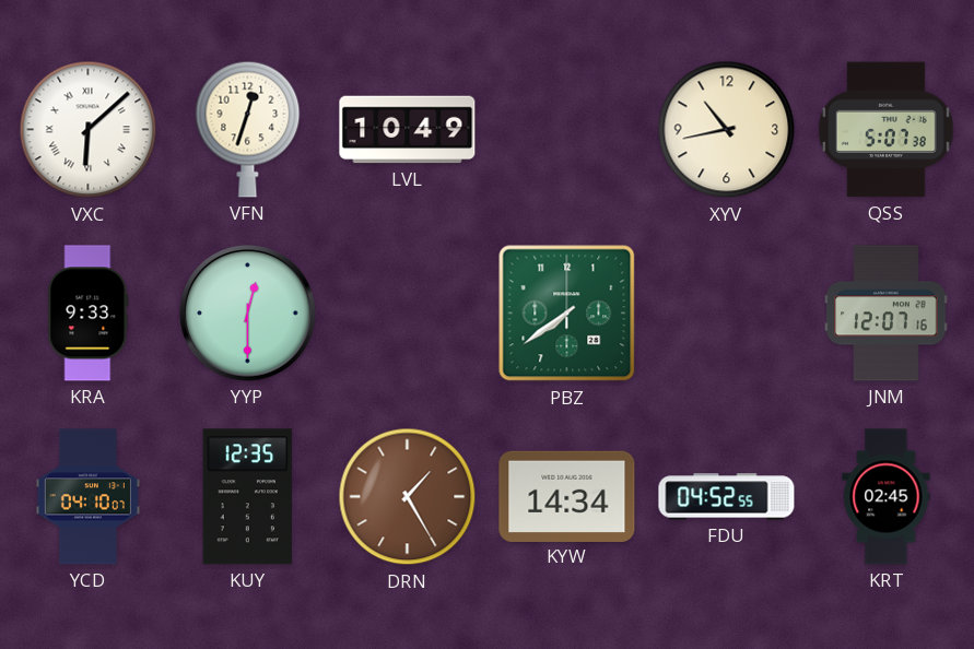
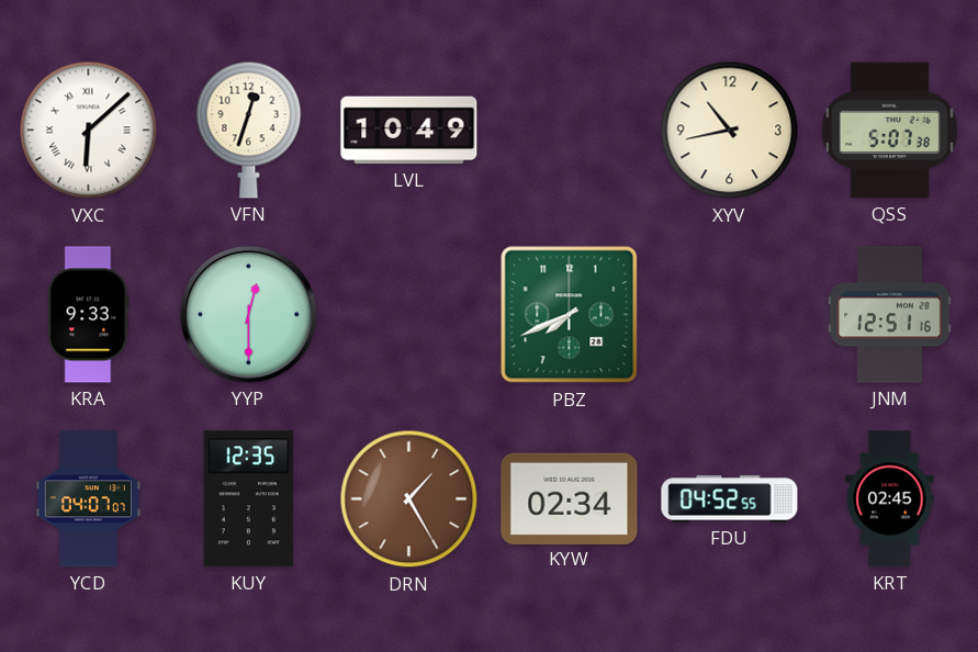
PBZ: 7:39 -> 7:41 (570, 315)
JNM: 12:07 -> 12:51 (890, 315)
YCD: 04:10 -> 04:07 (88, 499)
KYW: 14:34 -> 02:34 (570, 498)
